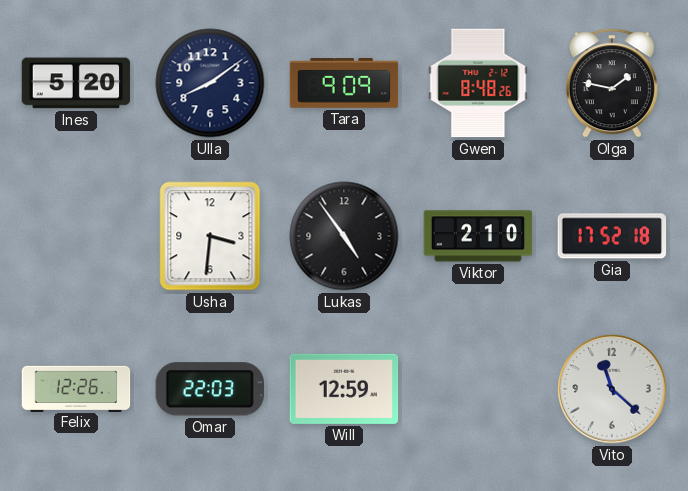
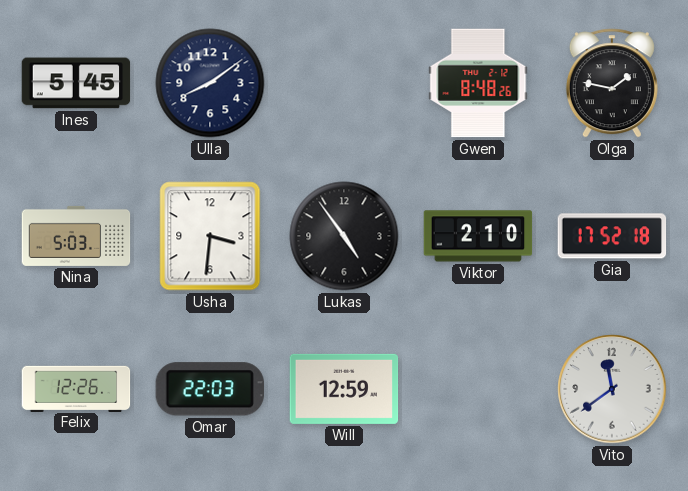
Ines: 5:20 -> 5:45 (76, 83)
Tara: 9:09 -> none (344, 84)
Nina: none -> 5:03 (76, 236)
Vito: 11:22 -> 11:39 (612, 389)
